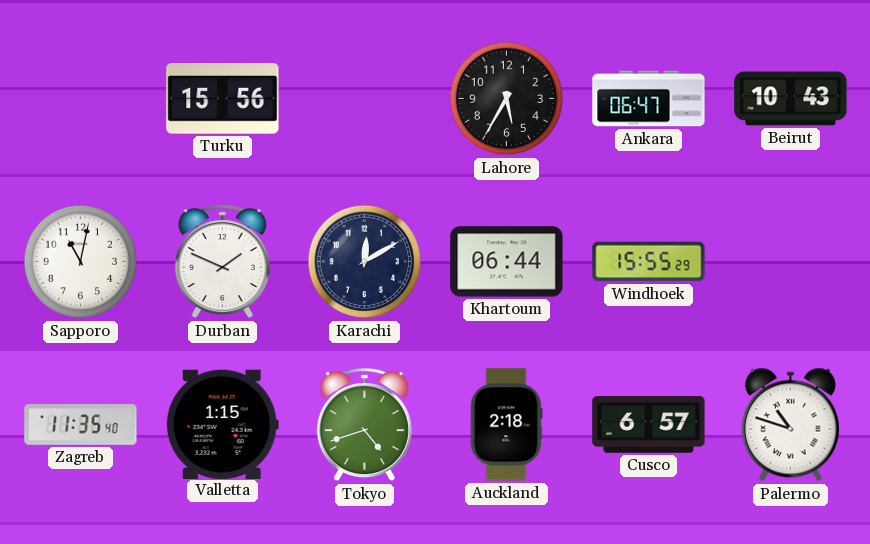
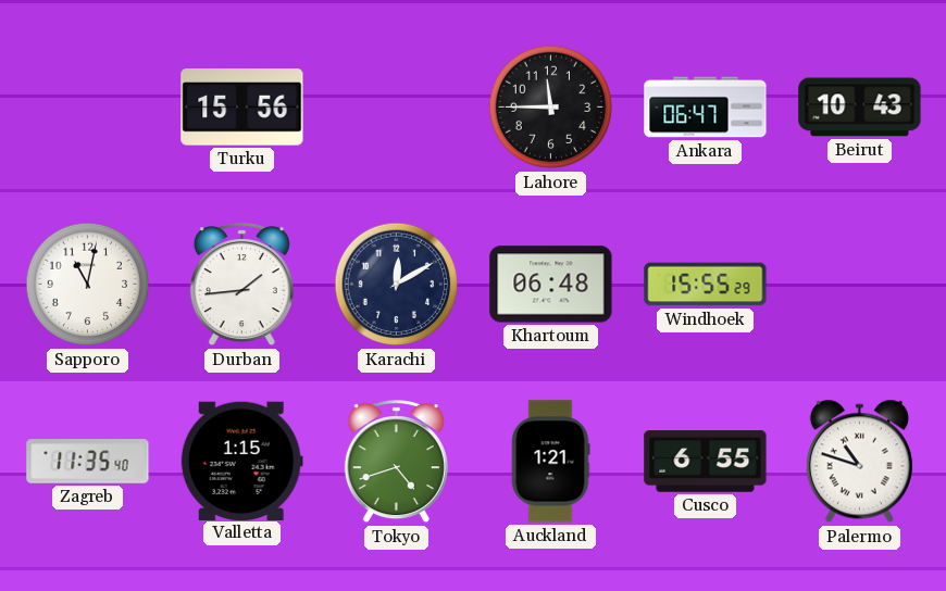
Lahore: 5:35 -> 11:45 (551, 108)
Durban: 1:49 -> 1:44 (241, 285)
Khartoum: 06:44 -> 06:48 (551, 285)
Auckland: 2:18 -> 1:21 (550, 462)
Cusco: 6:57 -> 6:55 (706, 462)
